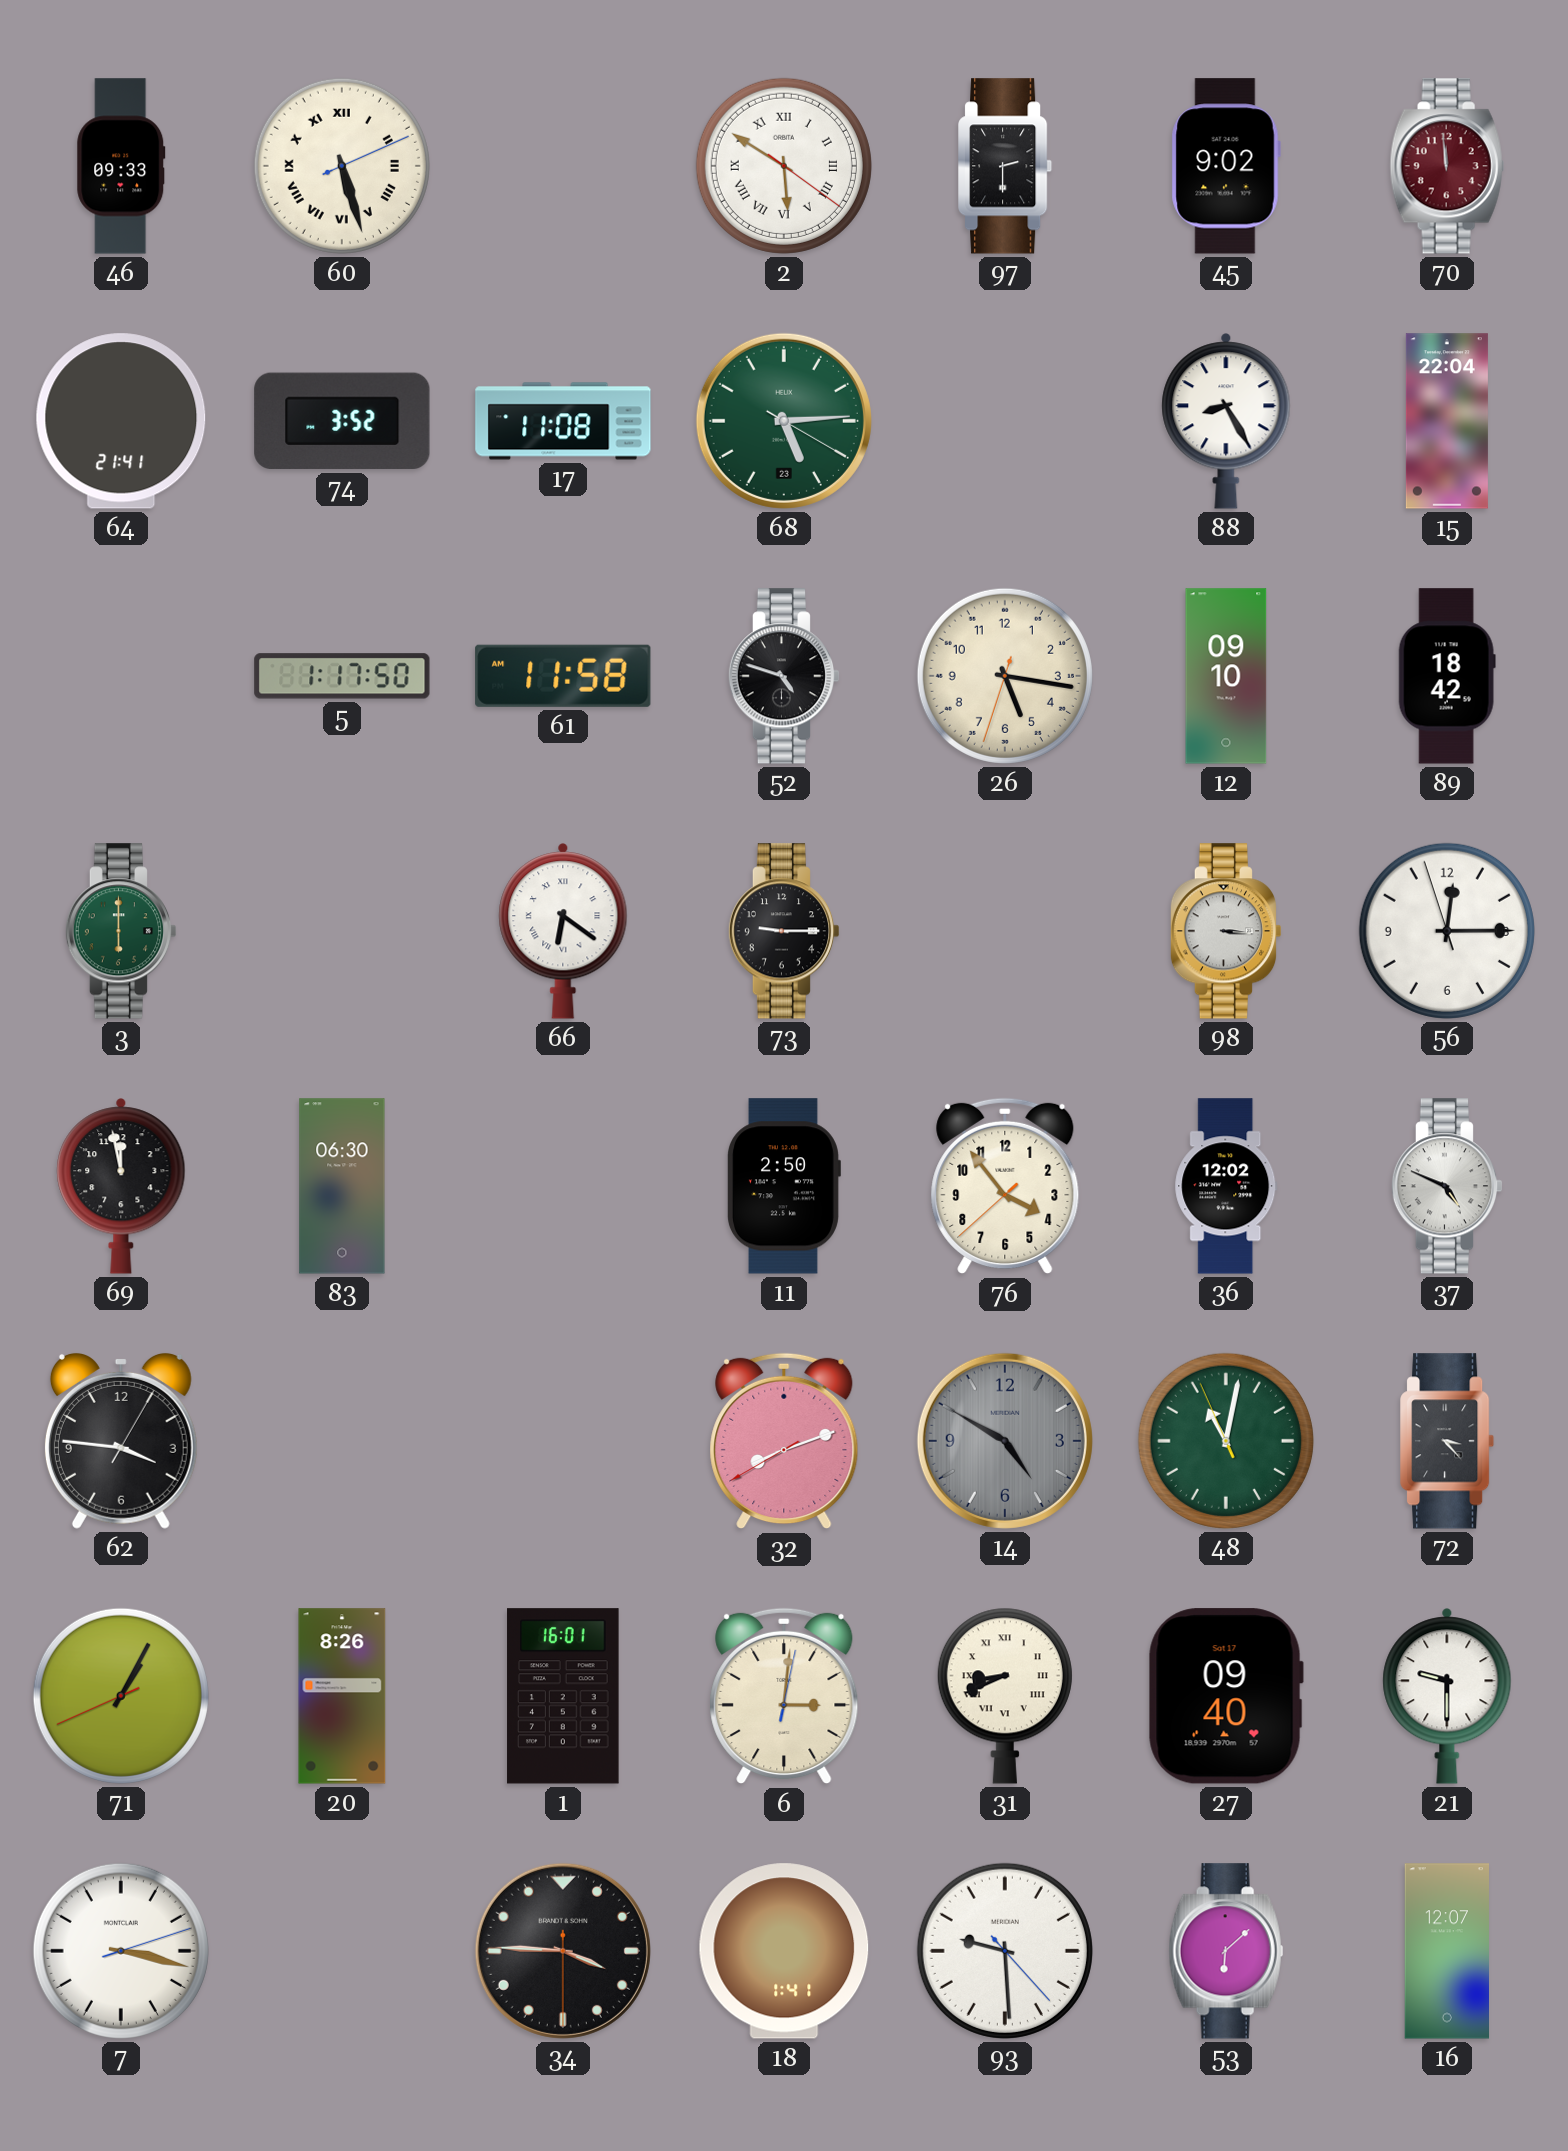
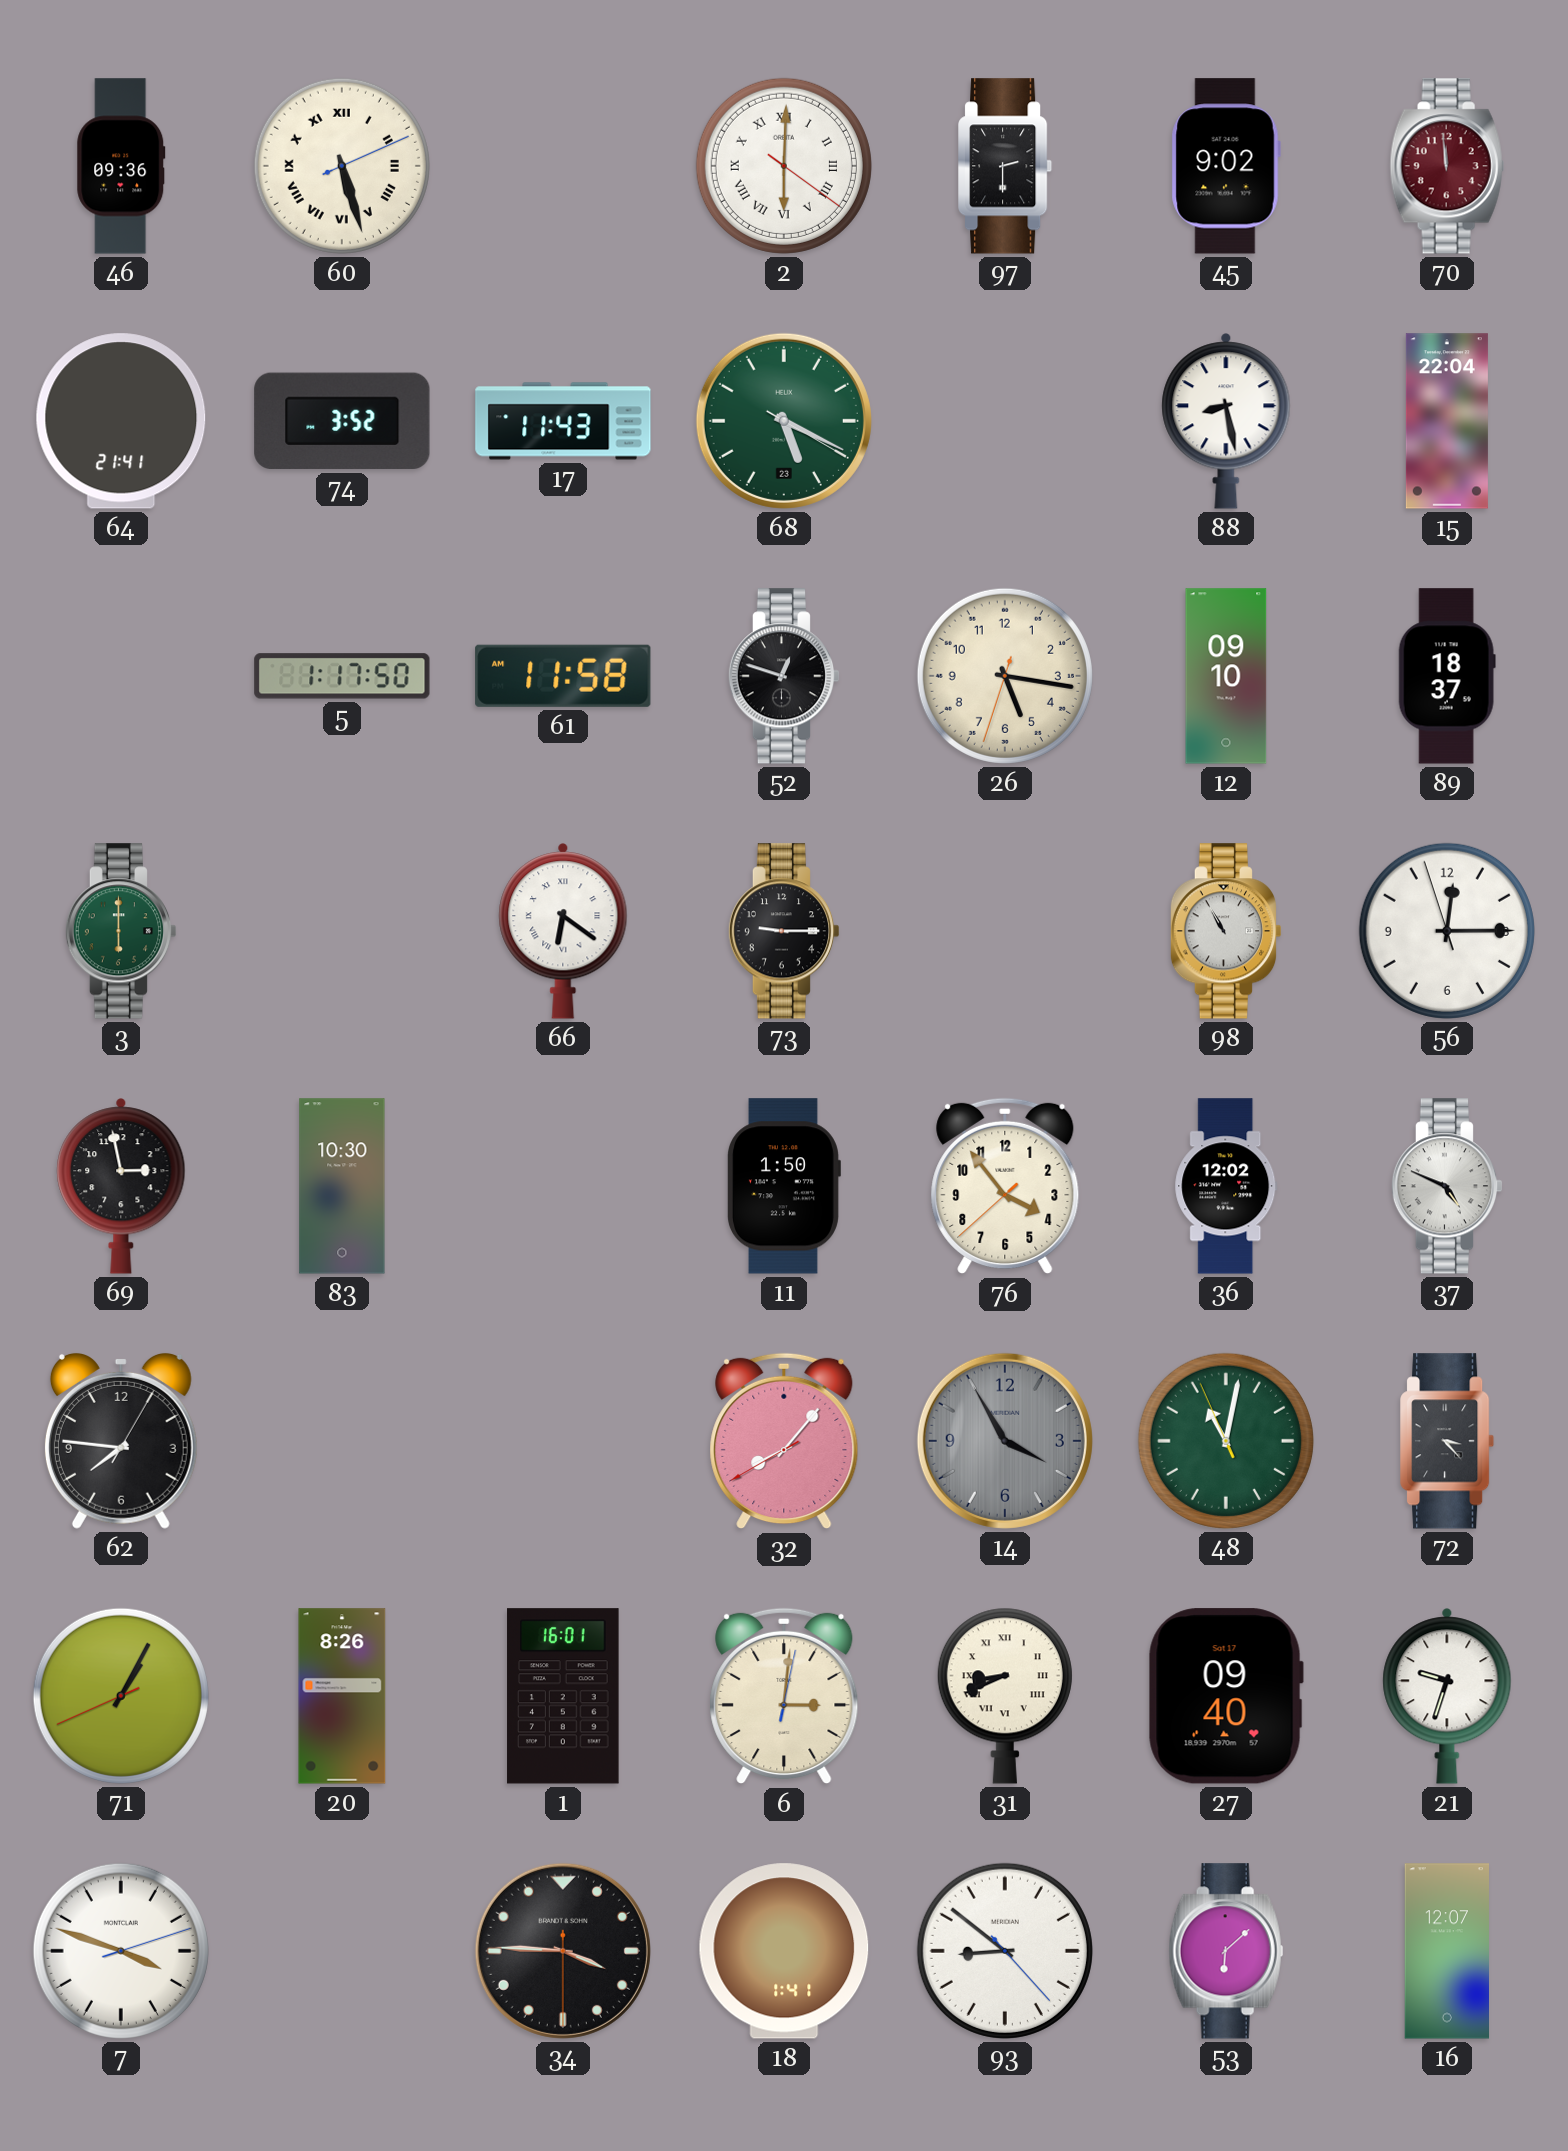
46: 09:33 -> 09:36 (121, 166)
2: 5:50 -> 6:00 (784, 166)
17: 11:08 -> 11:43 (563, 421)
68: 5:14 -> 5:19 (784, 421)
88: 8:25 -> 8:28 (1226, 421)
52: 4:48 -> 12:48 (784, 676)
89: 18:42 -> 18:37 (1447, 676)
98: 3:16 -> 10:55 (1226, 931)
69: 11:58 -> 2:58 (121, 1186)
83: 06:30 -> 10:30 (342, 1186)
11: 2:50 -> 1:50 (783, 1186)
62: 3:46 -> 7:46 (121, 1441)
32: 8:11 -> 8:06 (784, 1441)
14: 4:50 -> 3:55 (1005, 1441)
21: 9:30 -> 9:33 (1447, 1696)
7: 3:17 -> 3:48 (121, 1951)
93: 9:29 -> 8:51 (1005, 1951)
